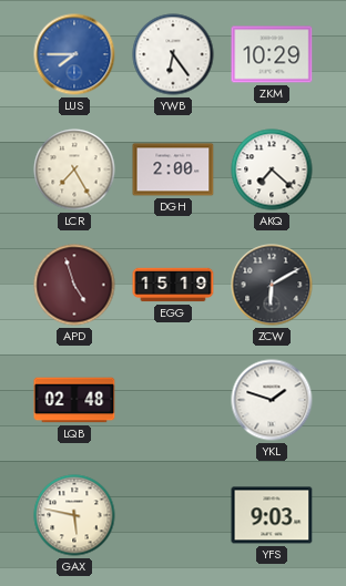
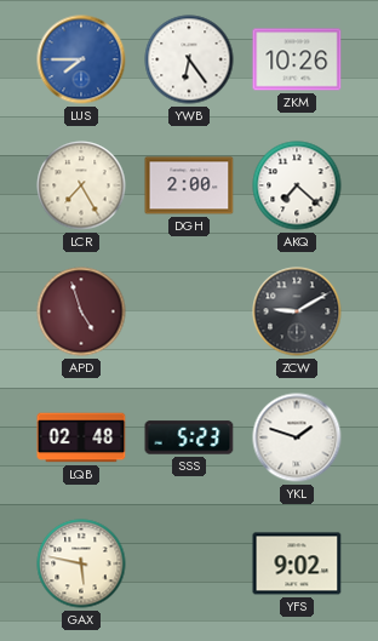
ZKM: 10:29 -> 10:26 (297, 59)
EGG: 15:19 -> none (173, 285)
ZCW: 6:10 -> 9:10 (297, 311)
SSS: none -> 5:23 (189, 437)
YFS: 9:03 -> 9:02 (297, 563)
